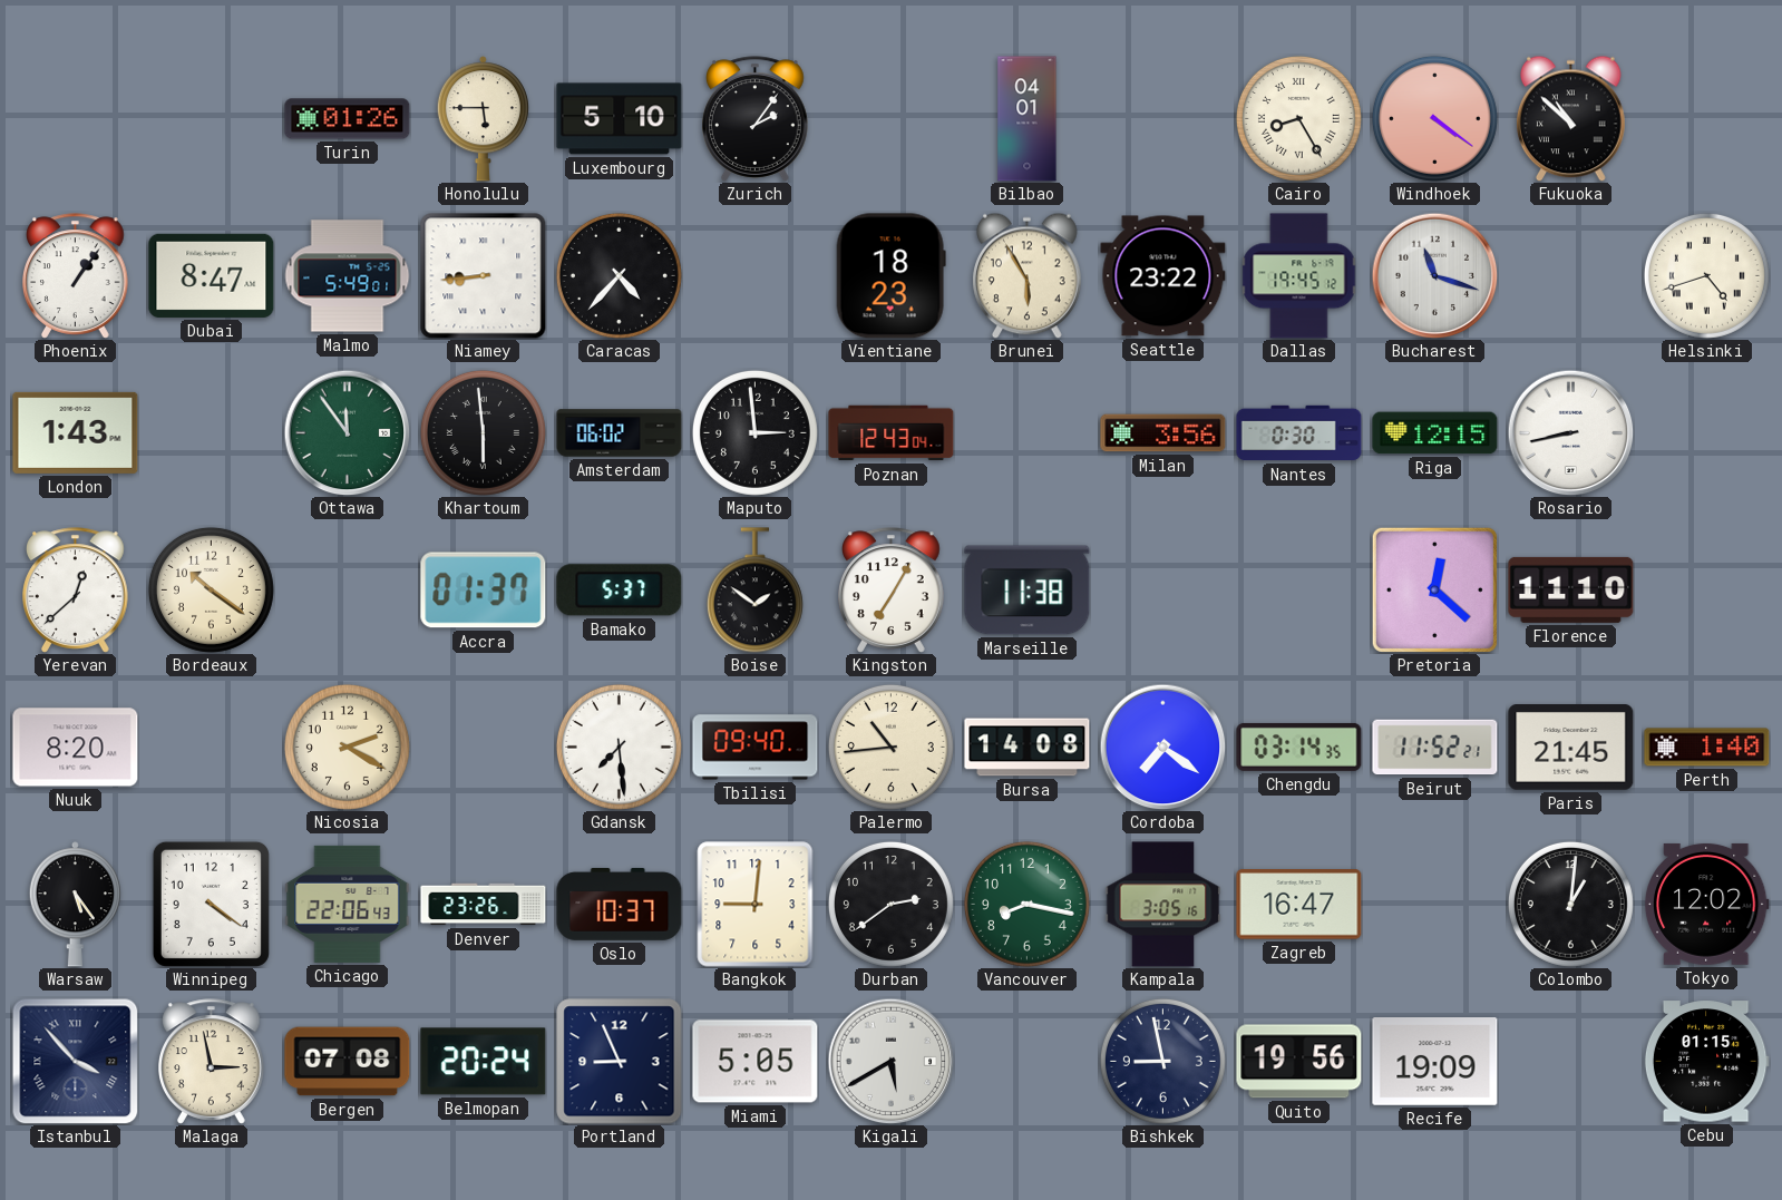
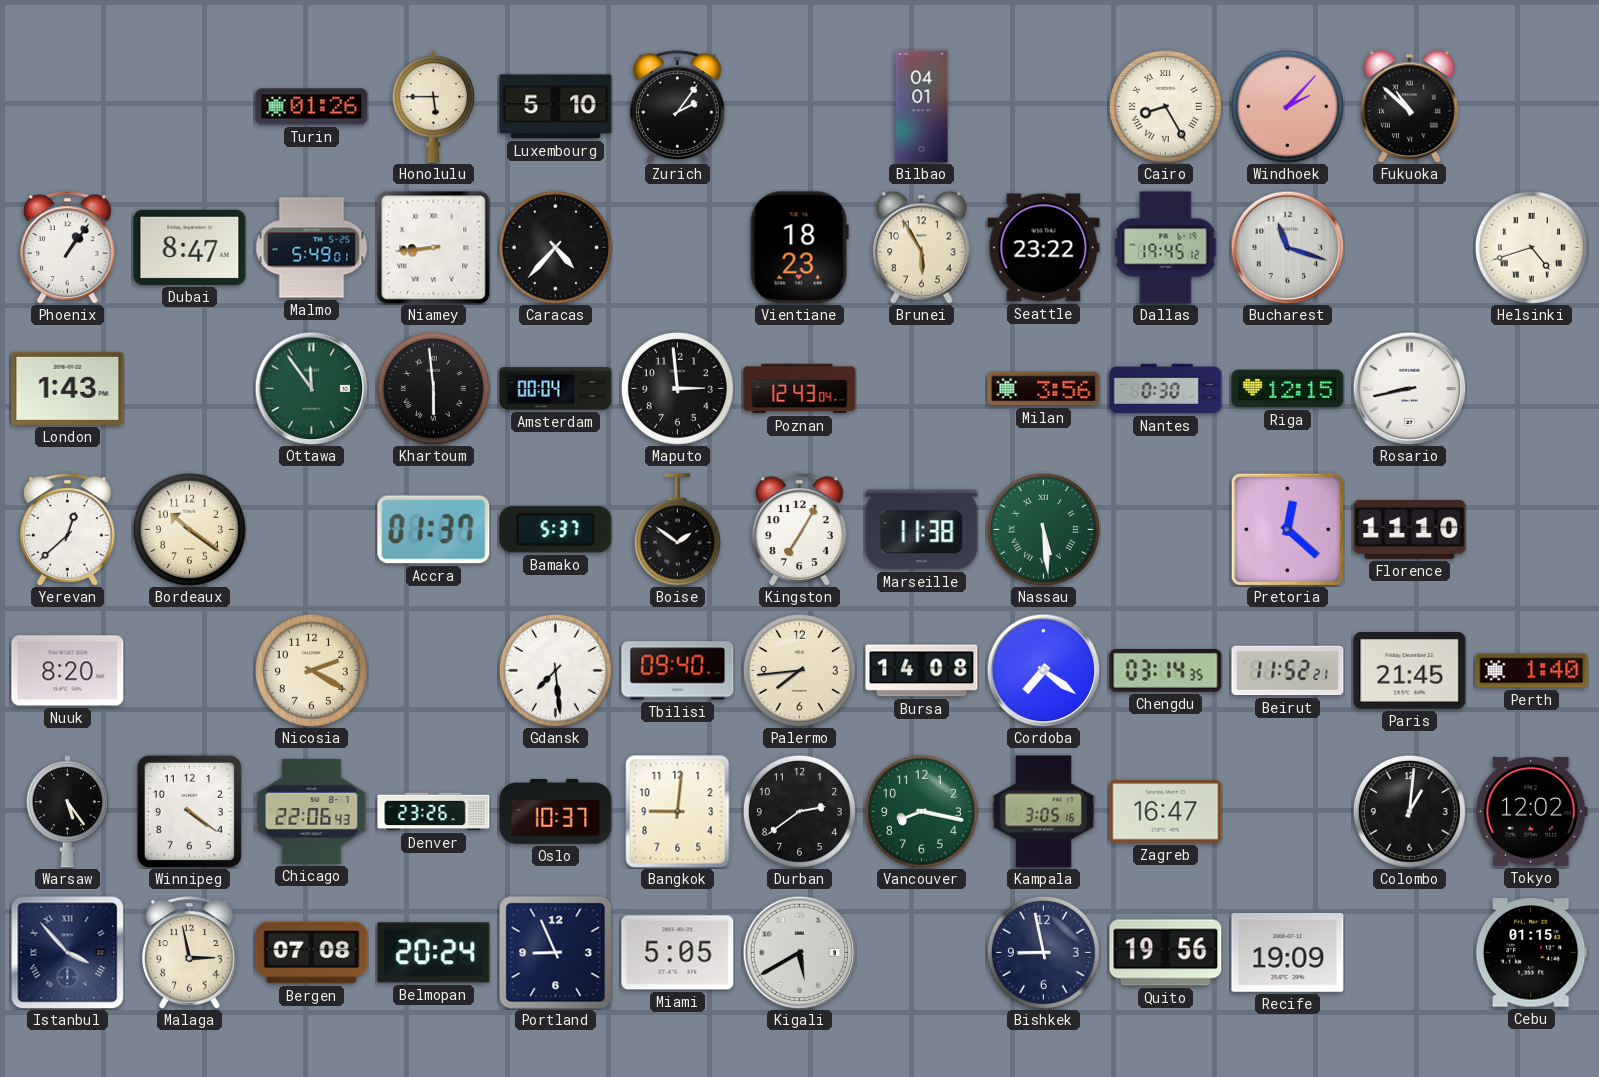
Windhoek: 4:21 -> 2:07 (1287, 106)
Amsterdam: 06:02 -> 00:04 (556, 389)
Nassau: none -> 5:29 (1043, 529)
Palermo: 10:44 -> 7:44 (799, 670)
